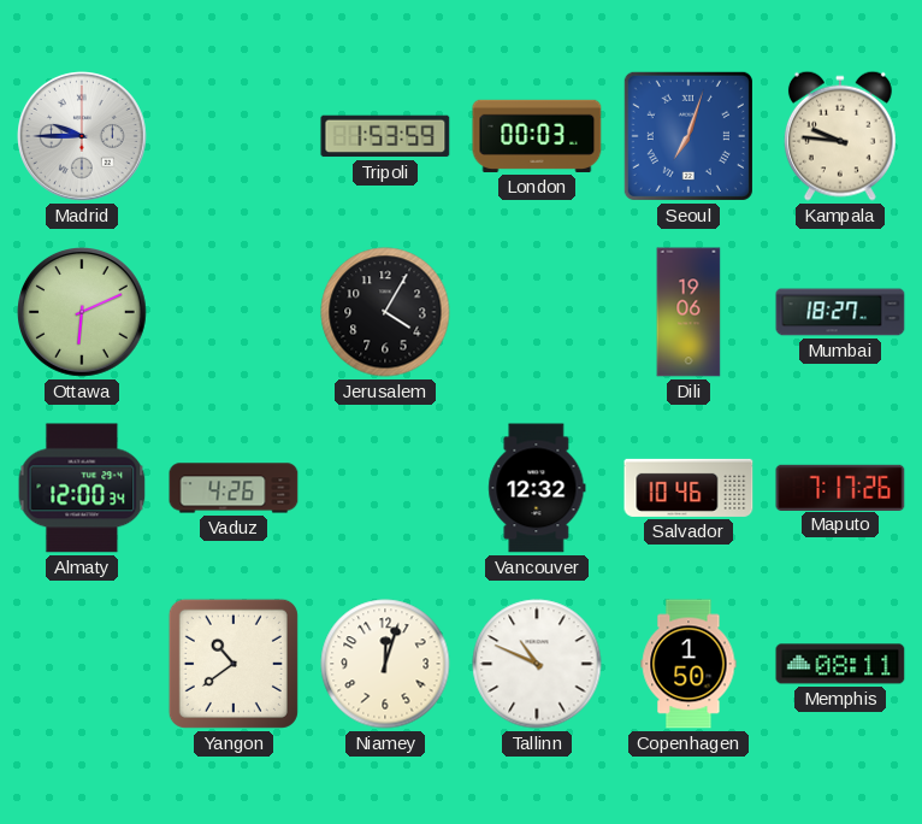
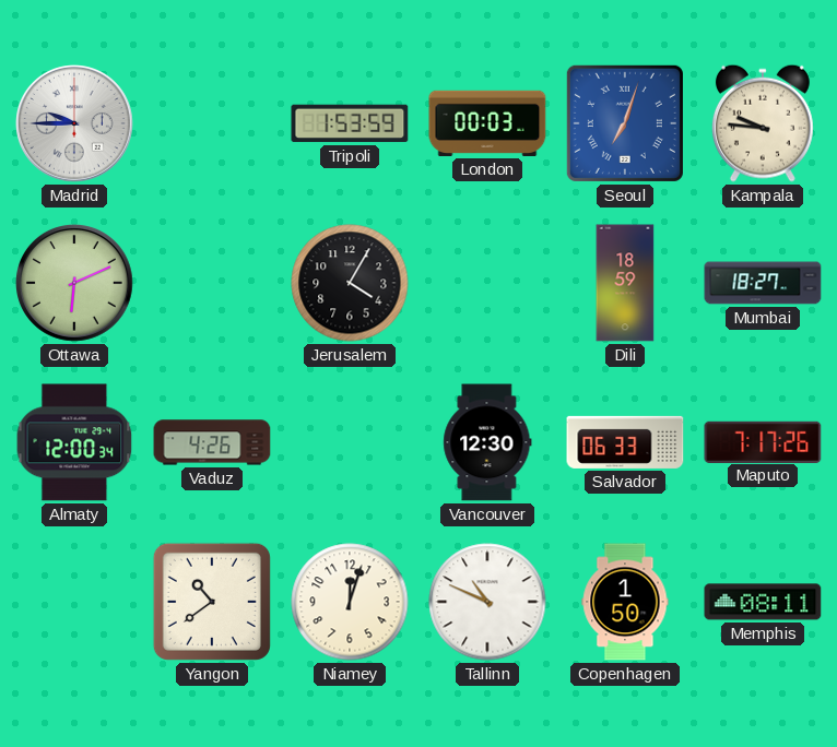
Dili: 19:06 -> 18:59 (625, 283)
Vancouver: 12:32 -> 12:30 (487, 442)
Salvador: 10:46 -> 06:33 (625, 442)
